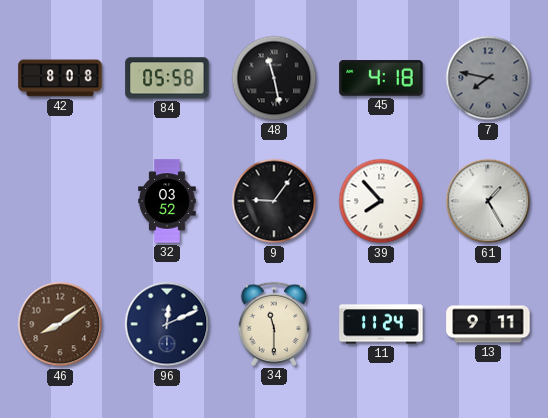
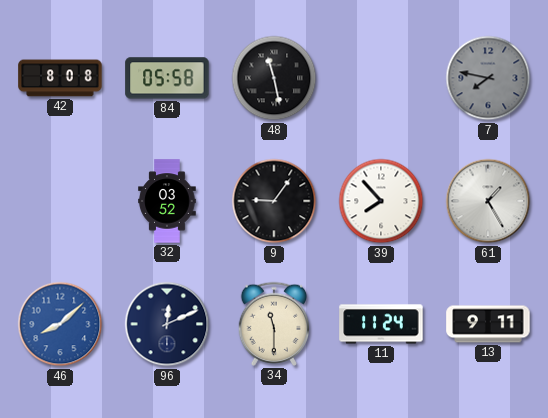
45: 4:18 -> none (381, 78)
46: 8:09 -> 8:08 (60, 324)
46 dial: brown -> blue (60, 324)
